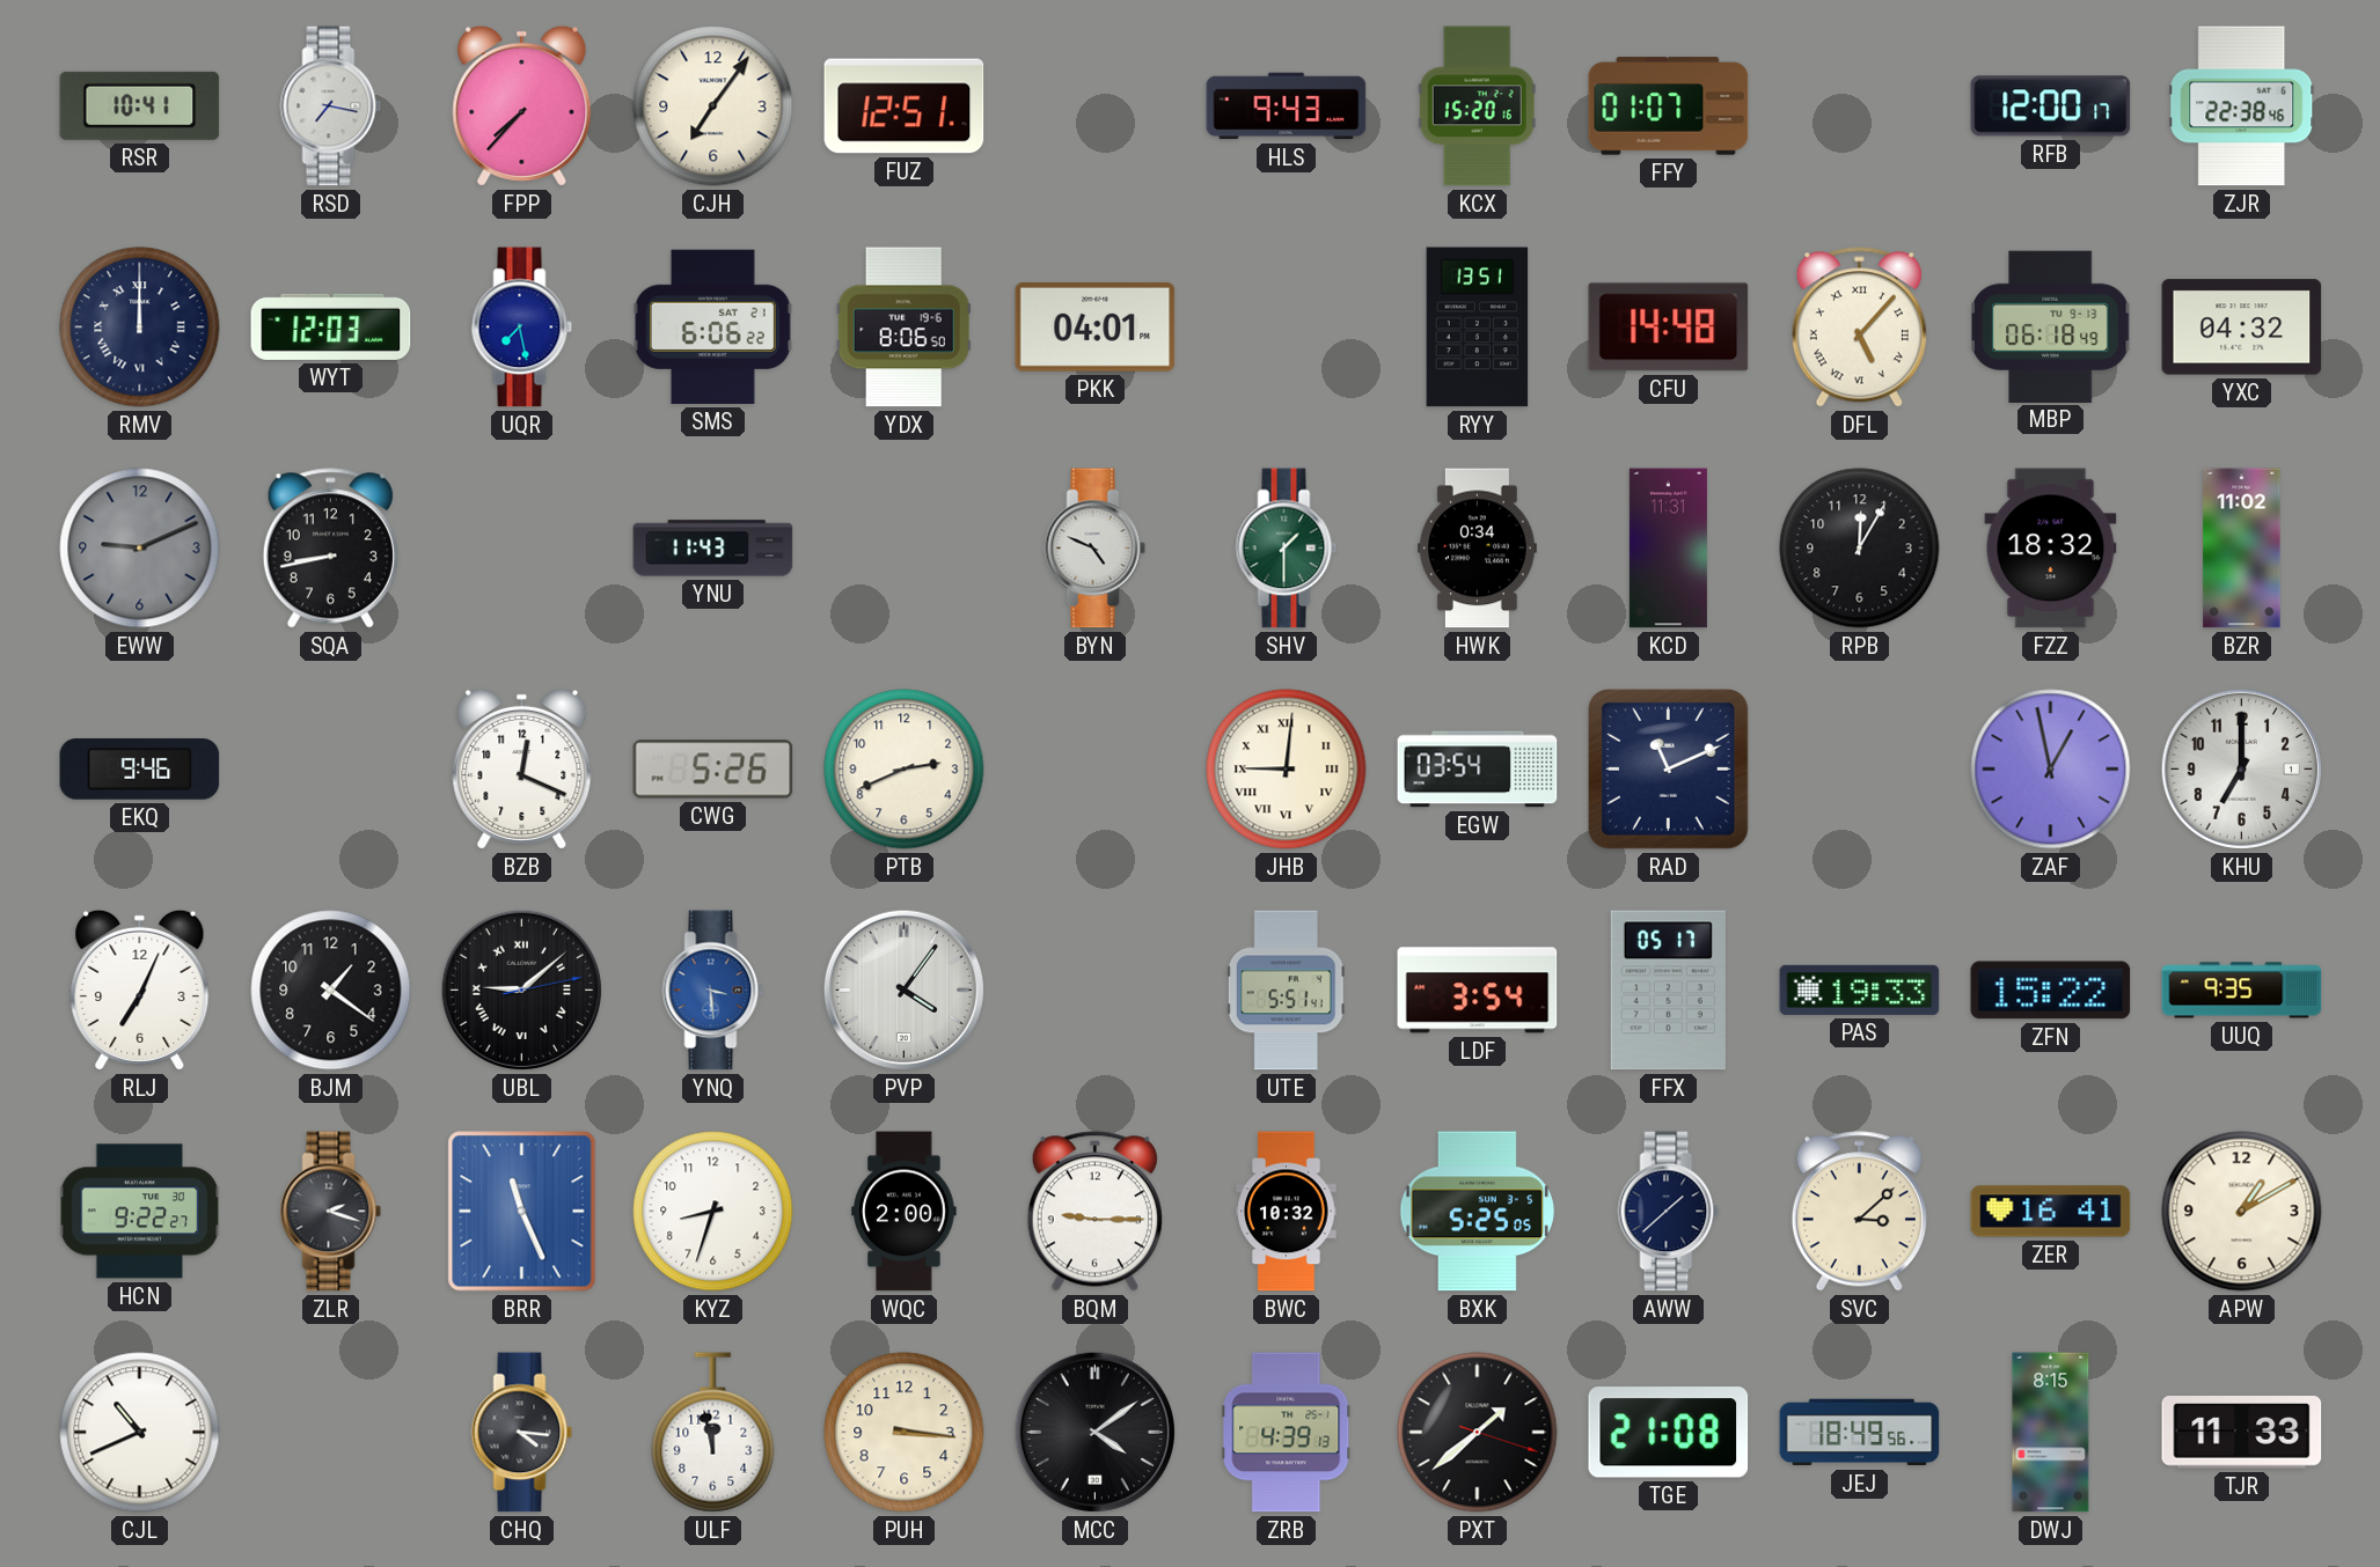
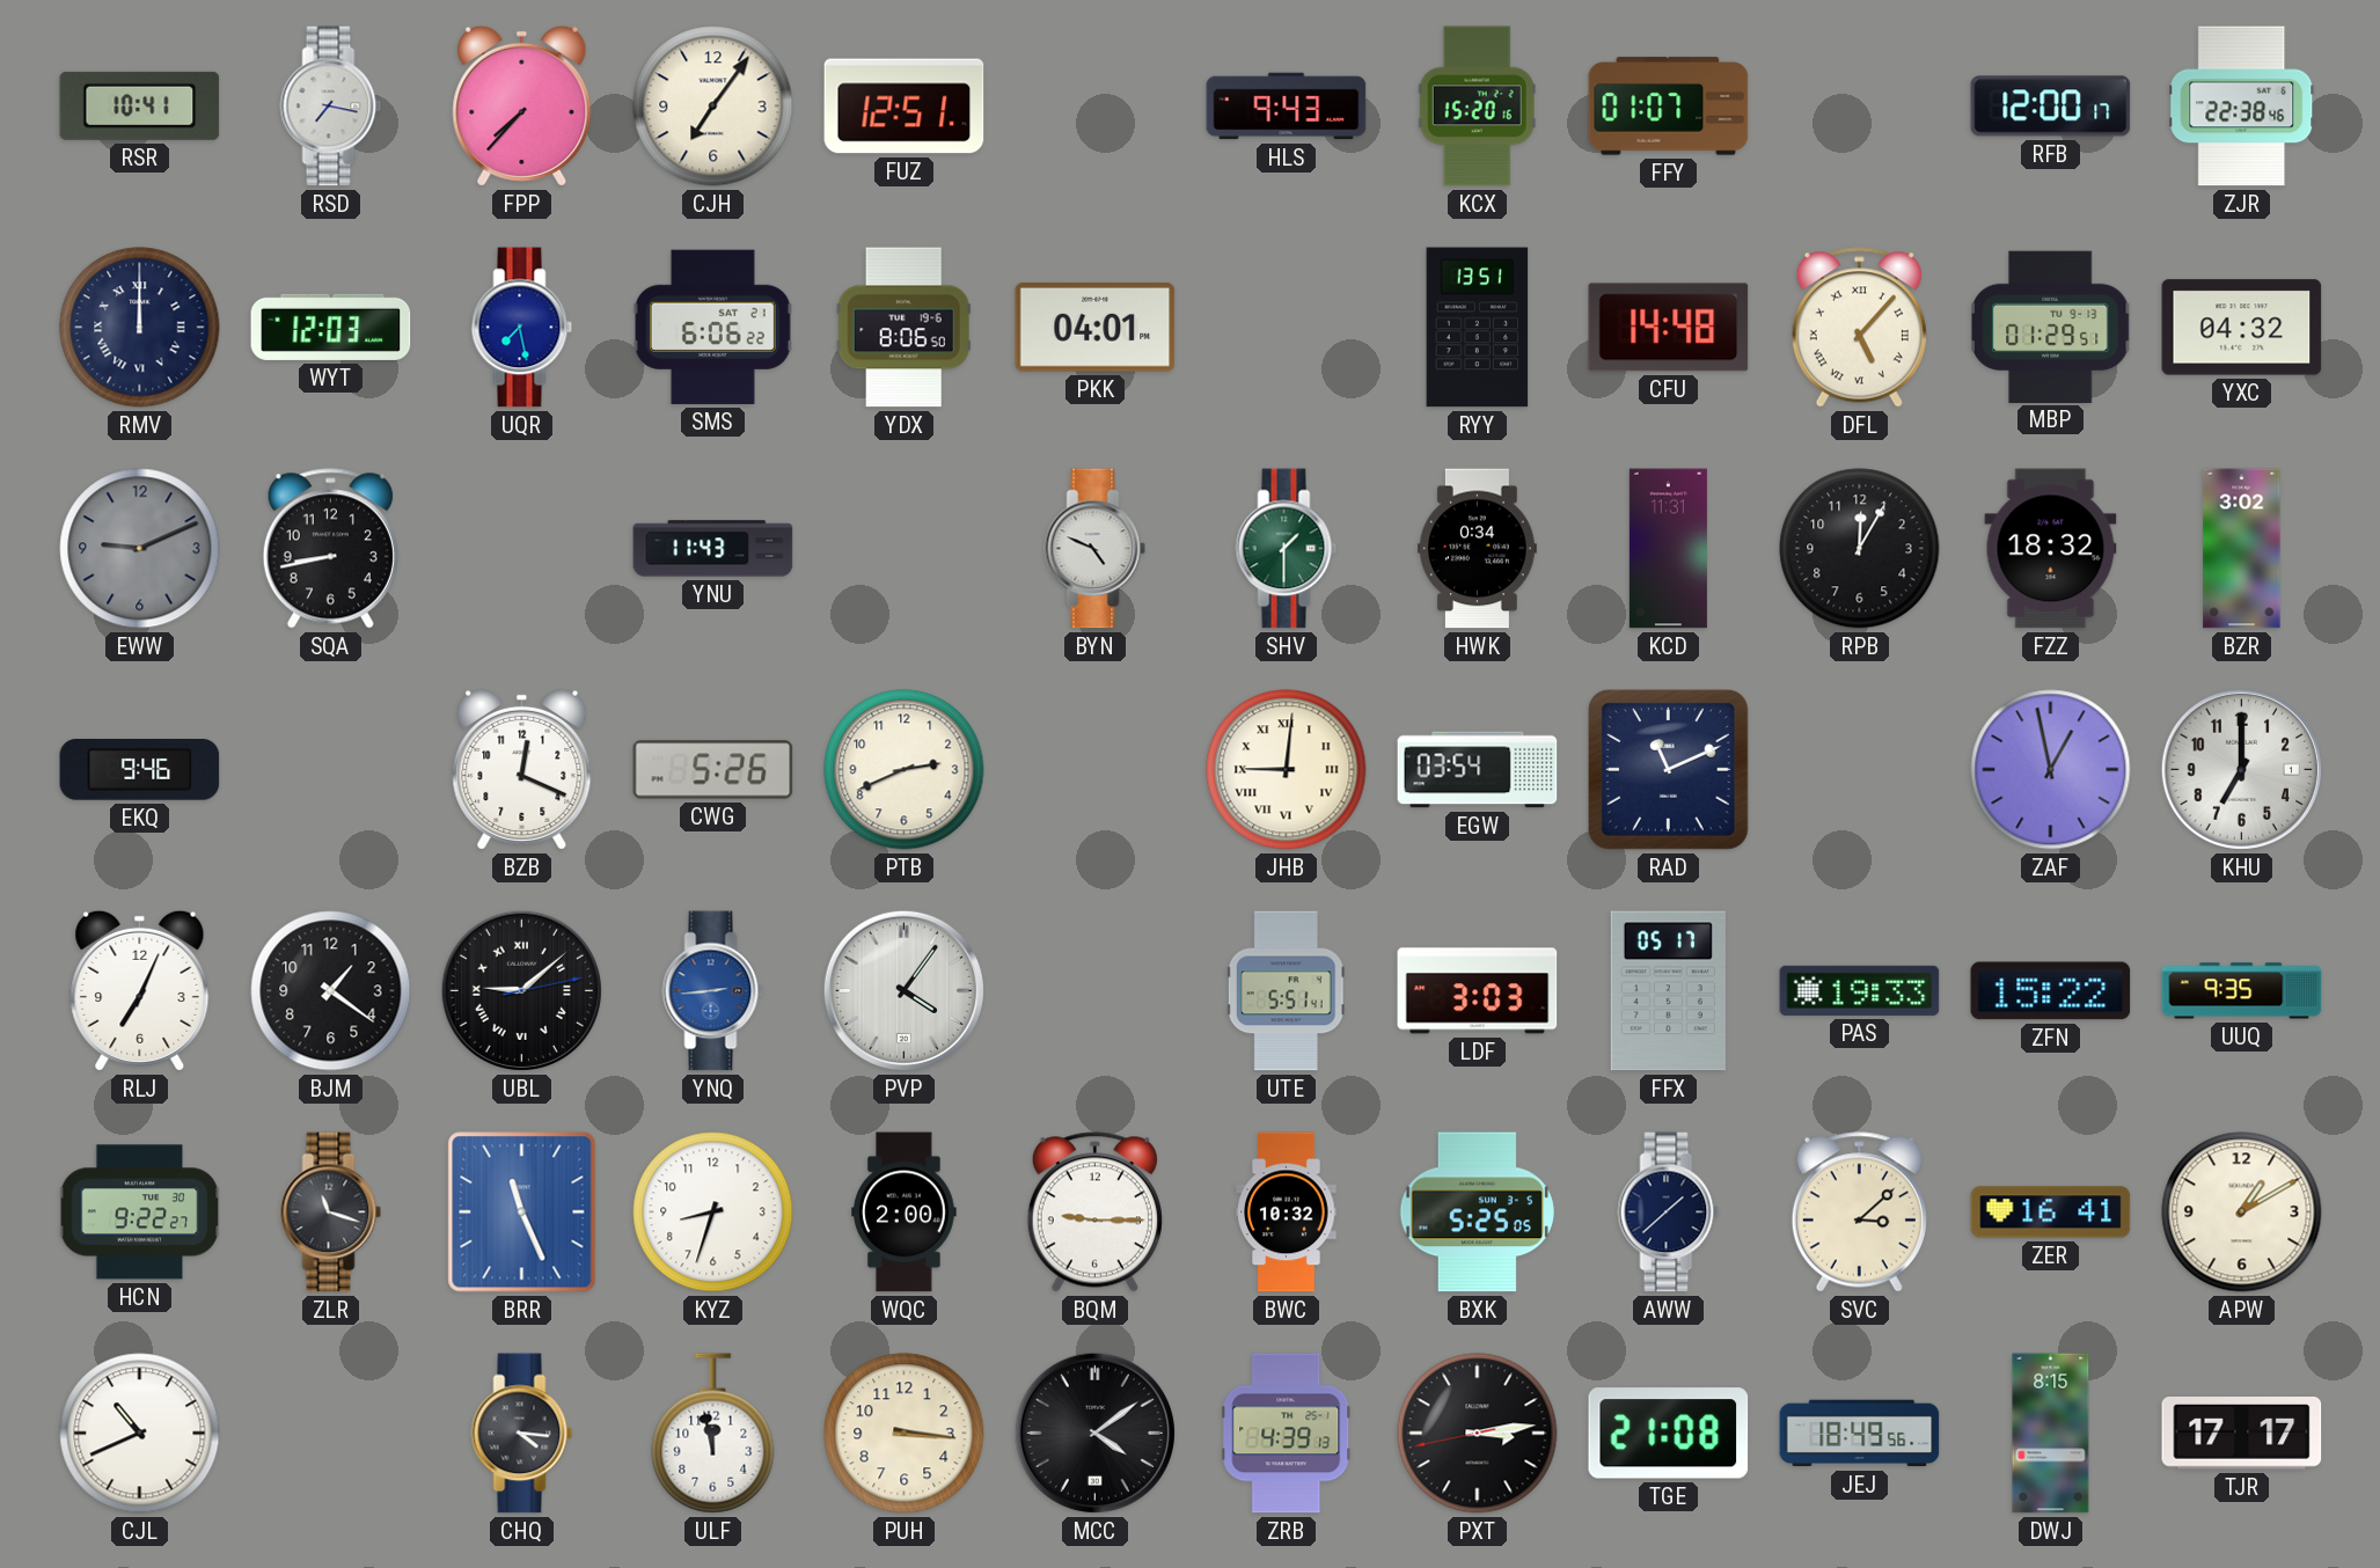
MBP: 06:18 -> 01:29 (2051, 327)
BZR: 11:02 -> 3:02 (2242, 549)
YNQ: 3:29 -> 2:44 (713, 991)
LDF: 3:54 -> 3:03 (1478, 991)
ZLR: 2:18 -> 11:18 (331, 1212)
PXT: 1:38 -> 3:13 (1478, 1434)
TJR: 11:33 -> 17:17 (2242, 1434)
